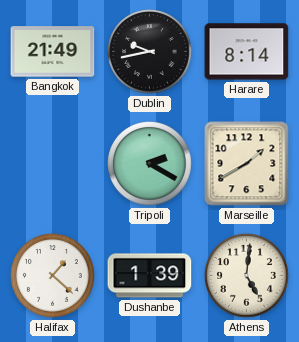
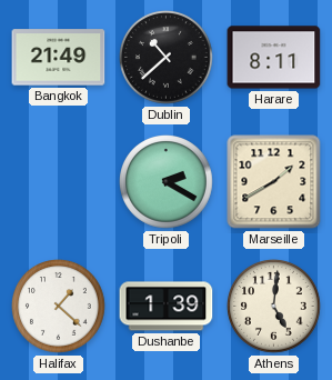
Dublin: 9:43 -> 10:38 (167, 58)
Harare: 8:14 -> 8:11 (274, 58)
